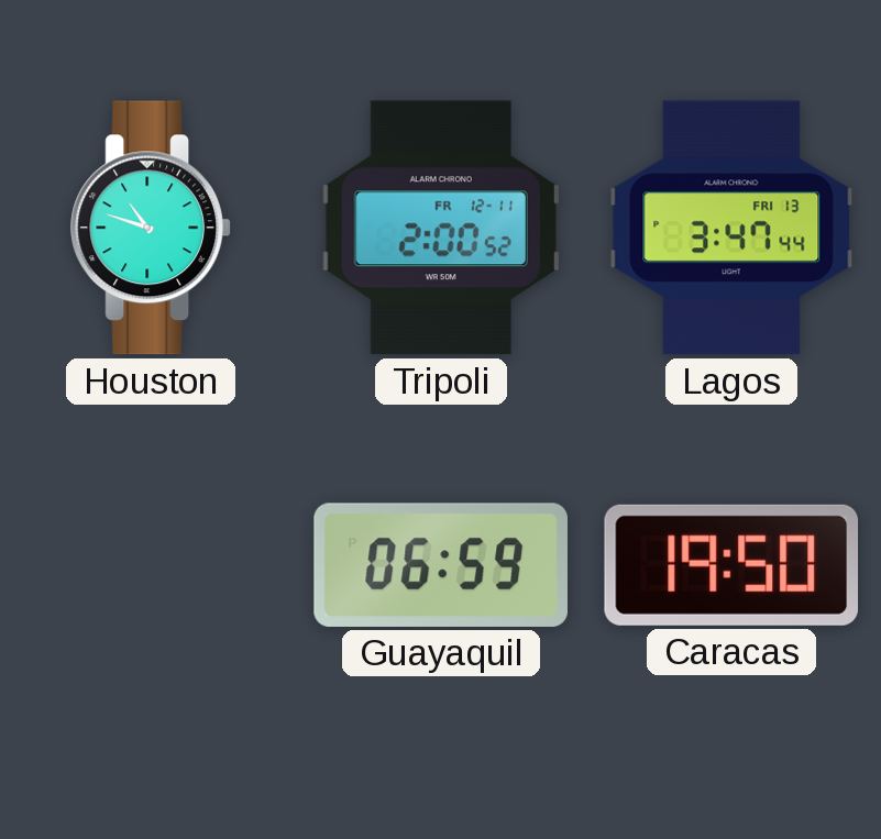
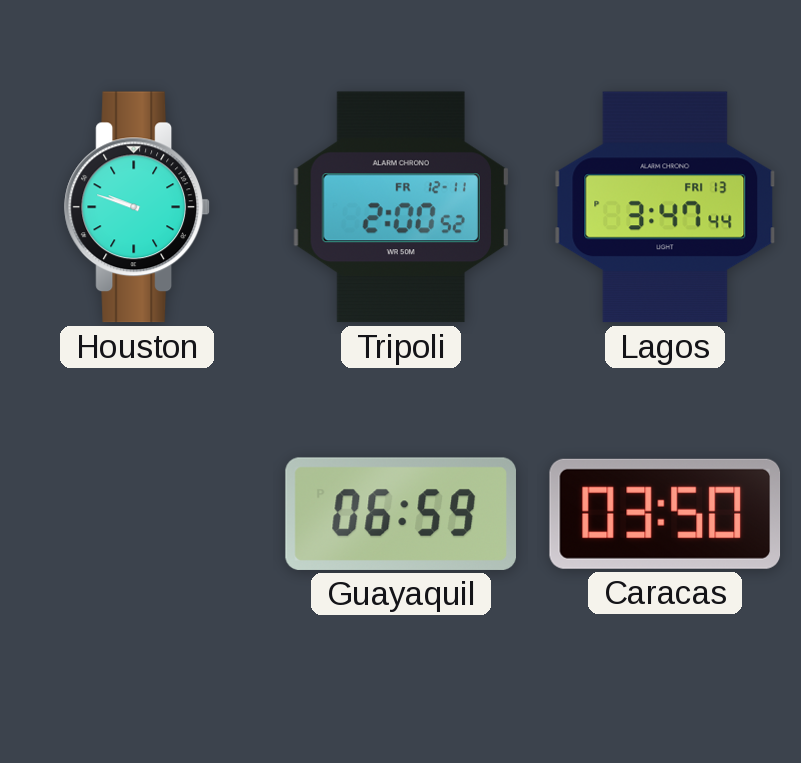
Houston: 10:48 -> 9:48 (137, 207)
Caracas: 19:50 -> 03:50 (665, 514)
